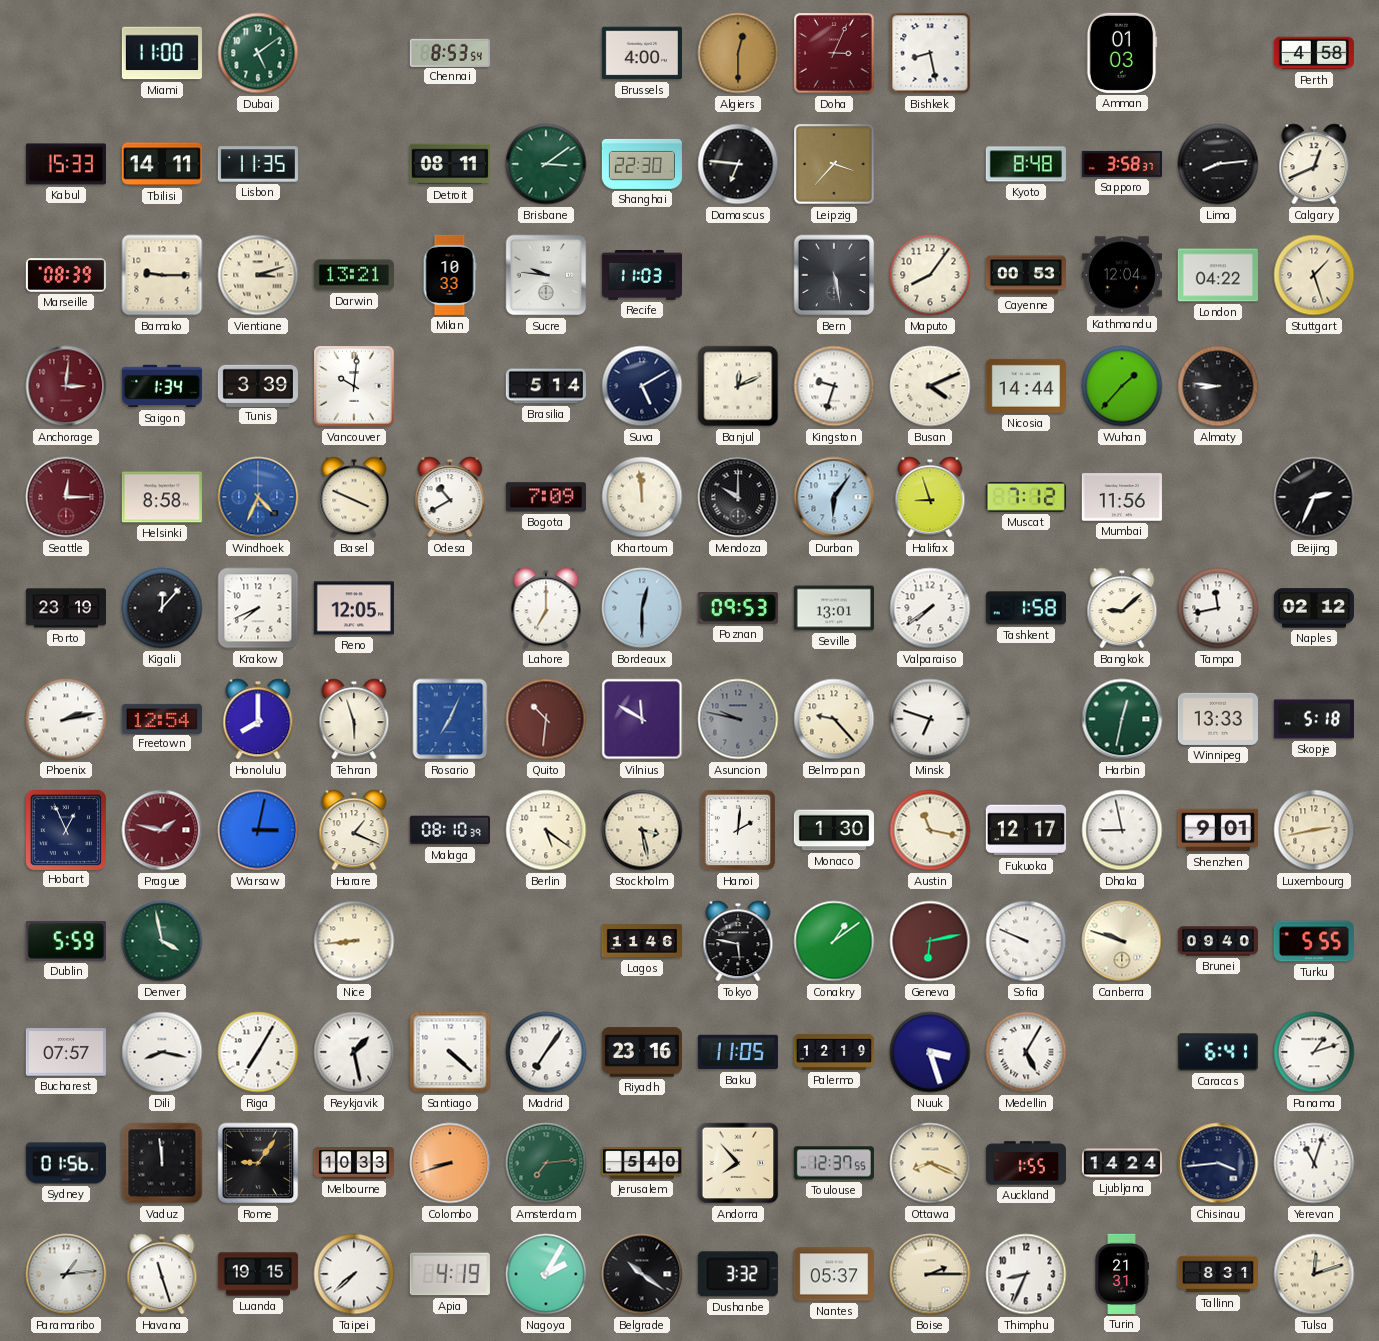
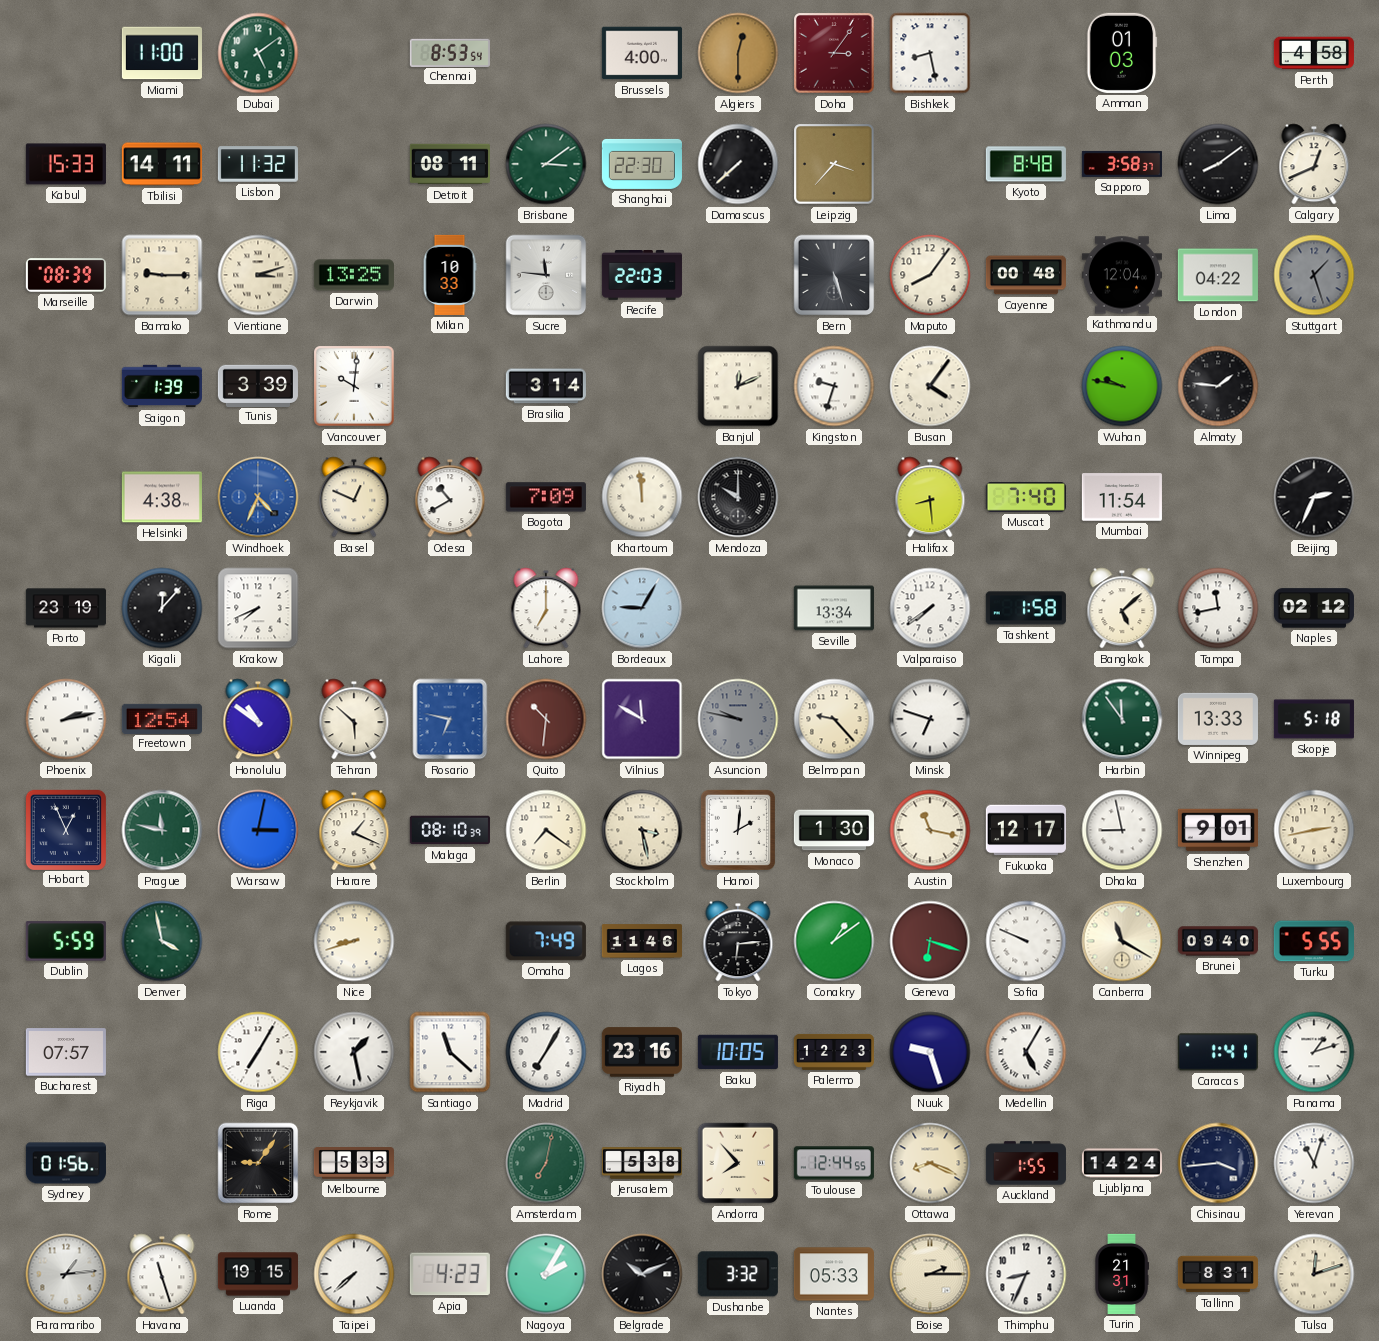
Doha: 3:04 -> 3:06 (834, 53)
Lisbon: 11:35 -> 11:32 (258, 164)
Damascus: 6:46 -> 7:38 (738, 164)
Lima: 8:14 -> 8:09 (1218, 164)
Darwin: 13:21 -> 13:25 (354, 275)
Sucre: 9:46 -> 11:46 (546, 275)
Recife: 11:03 -> 22:03 (642, 276)
Bern: 5:28 -> 5:27 (834, 275)
Cayenne: 00:53 -> 00:48 (1026, 275)
Stuttgart dial: cream -> grey (1314, 275)
Anchorage: 3:01 -> none (66, 386)
Saigon: 1:34 -> 1:39 (162, 386)
Brasilia: 5:14 -> 3:14 (546, 386)
Suva: 5:10 -> none (642, 386)
Busan: 4:11 -> 4:06 (930, 386)
Nicosia: 14:44 -> none (1026, 386)
Wuhan: 1:37 -> 9:47 (1122, 386)
Almaty: 8:46 -> 1:46 (1218, 386)
Seattle: 12:15 -> none (66, 497)
Helsinki: 8:58 -> 4:38 (162, 497)
Basel: 3:49 -> 12:49 (354, 497)
Durban: 6:06 -> none (834, 497)
Halifax: 8:57 -> 8:29 (930, 497)
Muscat: 7:12 -> 7:40 (1026, 497)
Mumbai: 11:56 -> 11:54 (1122, 497)
Reno: 12:05 -> none (354, 608)
Bordeaux: 12:30 -> 9:05 (642, 608)
Poznan: 09:53 -> none (738, 609)
Seville: 13:01 -> 13:34 (834, 608)
Bangkok: 9:08 -> 5:08 (1122, 608)
Honolulu: 8:00 -> 10:51 (258, 719)
Tehran: 5:57 -> 5:52 (354, 719)
Rosario: 7:04 -> 6:47 (450, 719)
Harbin: 12:32 -> 11:54 (1122, 719)
Prague: 1:47 -> 11:47 (162, 830)
Prague dial: burgundy -> green (162, 830)
Berlin: 5:21 -> 7:21 (546, 830)
Nice: 8:44 -> 8:42 (354, 941)
Omaha: none -> 7:49 (546, 941)
Tokyo: 5:47 -> 6:14 (738, 941)
Geneva: 6:13 -> 6:18 (930, 941)
Canberra: 9:48 -> 11:20 (1122, 941)
Dili: 8:17 -> none (162, 1052)
Santiago: 4:22 -> 11:22 (450, 1052)
Madrid: 7:06 -> 7:05 (546, 1052)
Baku: 11:05 -> 10:05 (738, 1052)
Palermo: 12:19 -> 12:23 (834, 1052)
Nuuk: 3:27 -> 9:27 (930, 1052)
Caracas: 6:41 -> 1:41 (1218, 1052)
Vaduz: 11:59 -> none (162, 1163)
Melbourne: 10:33 -> 5:33 (354, 1163)
Colombo: 8:42 -> none (450, 1163)
Amsterdam: 7:14 -> 7:02 (546, 1163)
Jerusalem: 5:40 -> 5:38 (642, 1163)
Toulouse: 12:37 -> 12:44 (834, 1163)
Apia: 4:19 -> 4:23 (450, 1274)
Belgrade: 10:21 -> 10:11 (642, 1274)
Nantes: 05:37 -> 05:33 (834, 1274)
